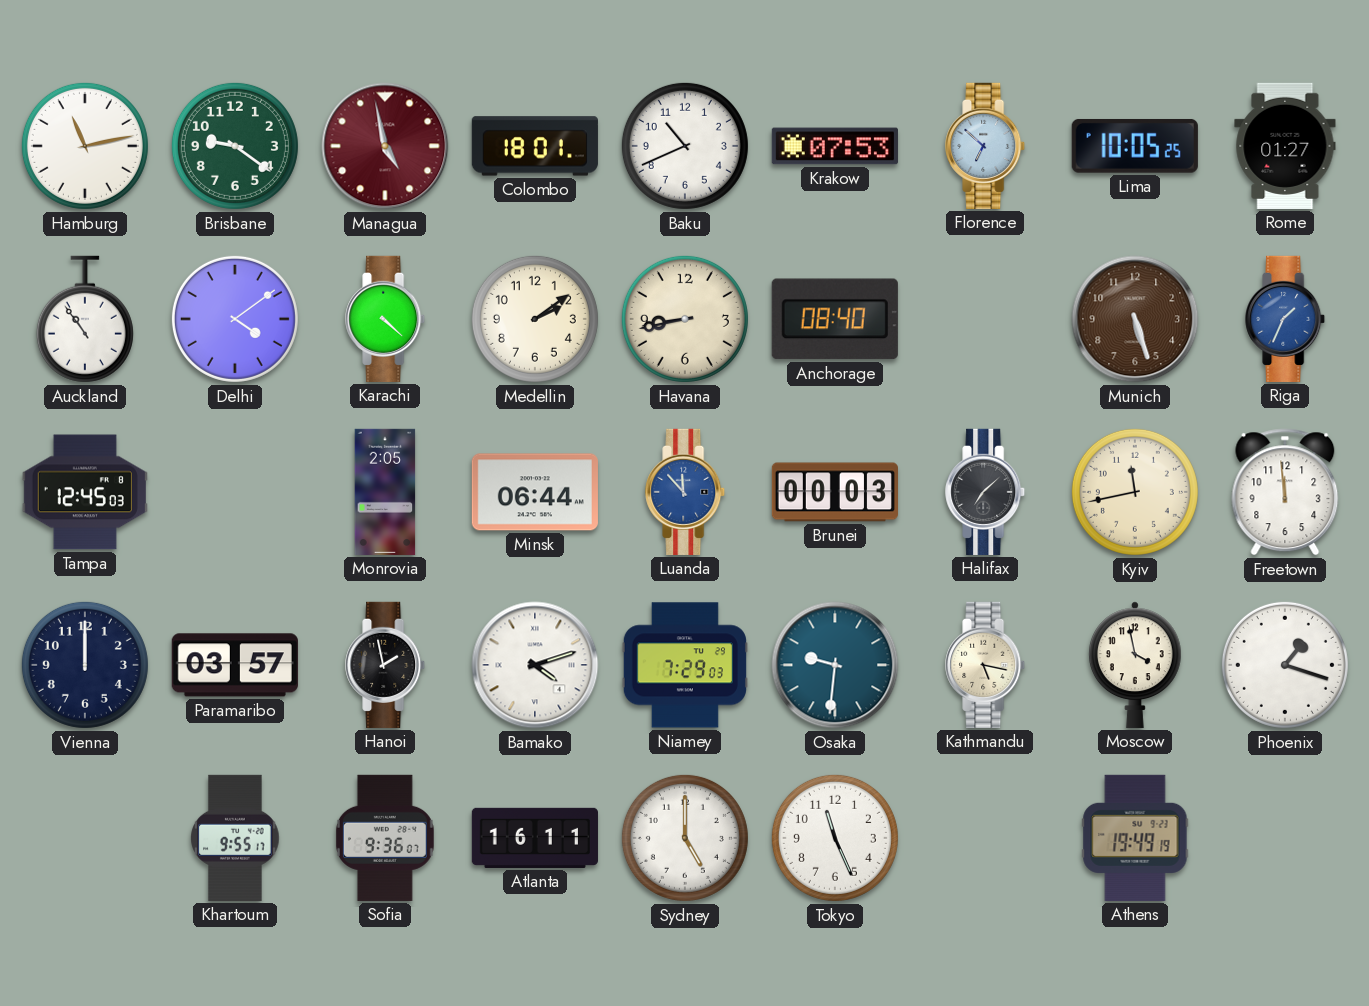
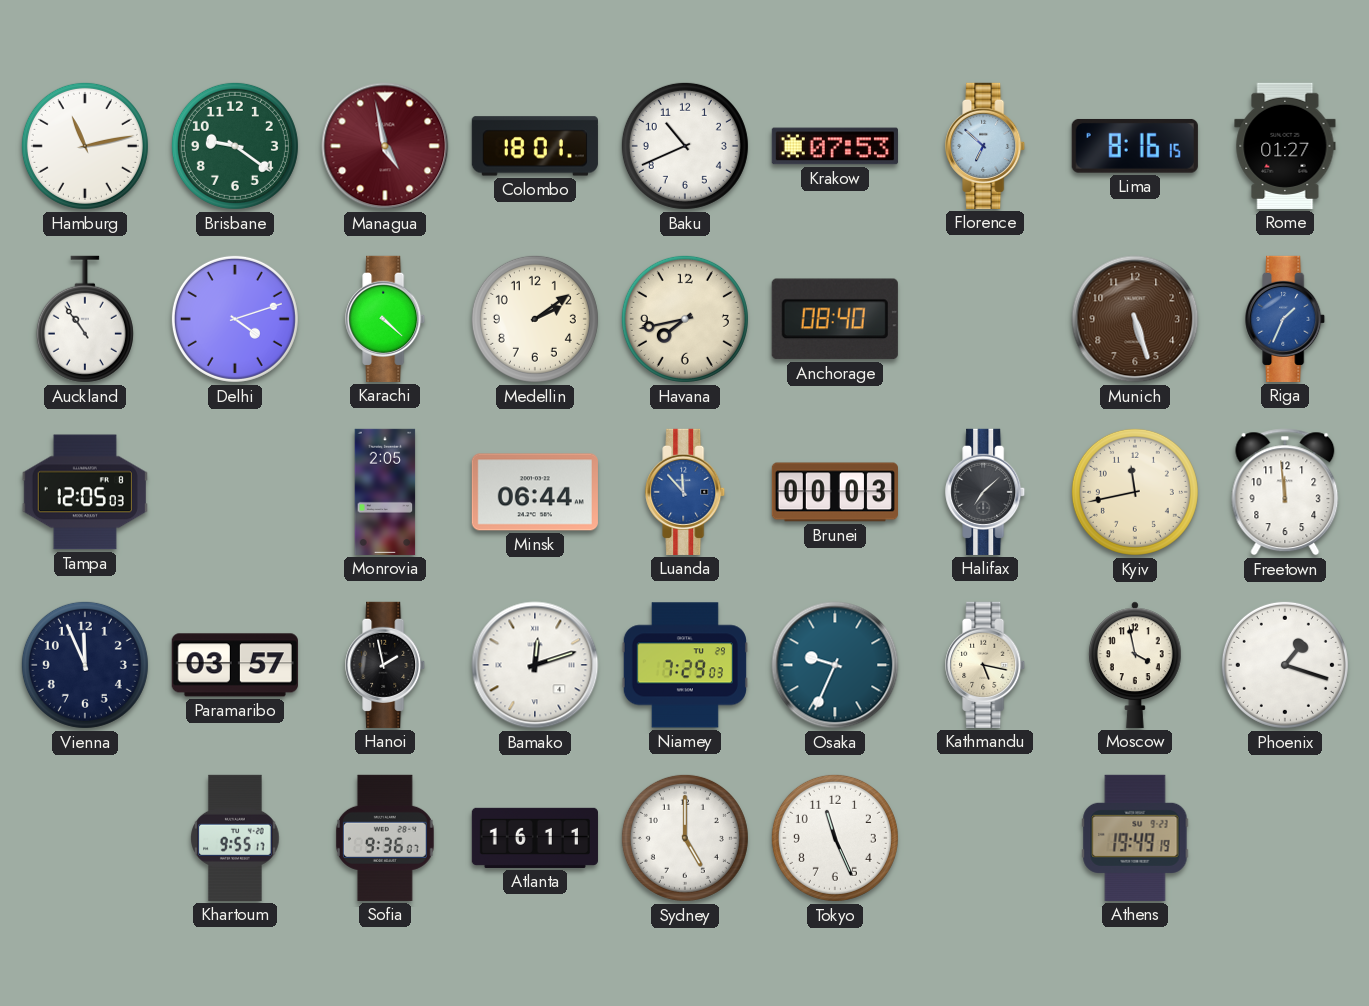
Lima: 10:05 -> 8:16 (1135, 146)
Delhi: 4:09 -> 4:12 (235, 319)
Havana: 8:43 -> 7:43 (685, 319)
Tampa: 12:45 -> 12:05 (85, 492)
Vienna: 12:00 -> 11:56 (85, 665)
Bamako: 4:12 -> 12:12 (535, 665)
Osaka: 9:31 -> 9:34 (835, 665)
